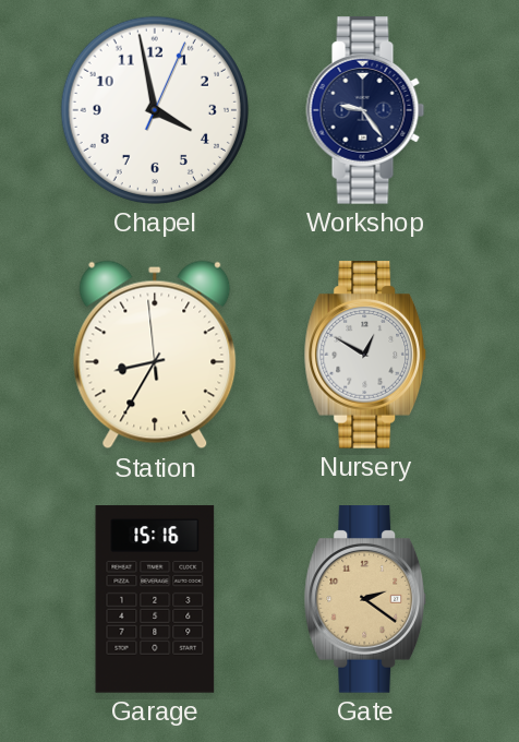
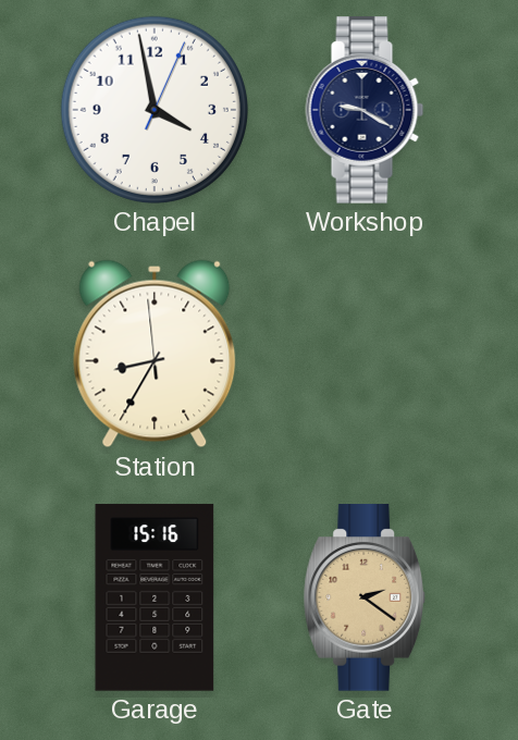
Workshop: 9:24 -> 9:20 (365, 110)
Nursery: 12:50 -> none (365, 355)
